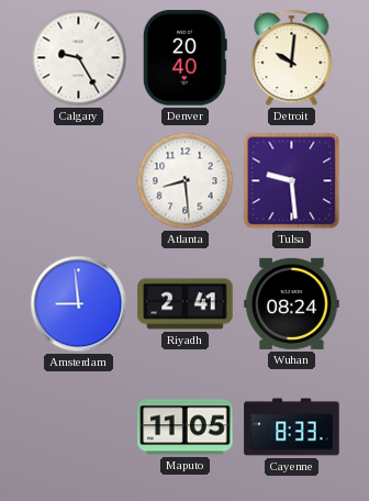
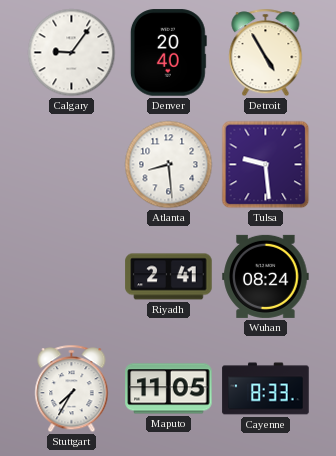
Calgary: 9:25 -> 9:06 (72, 53)
Detroit: 10:01 -> 4:55 (266, 53)
Amsterdam: 8:59 -> none (79, 304)
Stuttgart: none -> 7:35 (72, 389)
